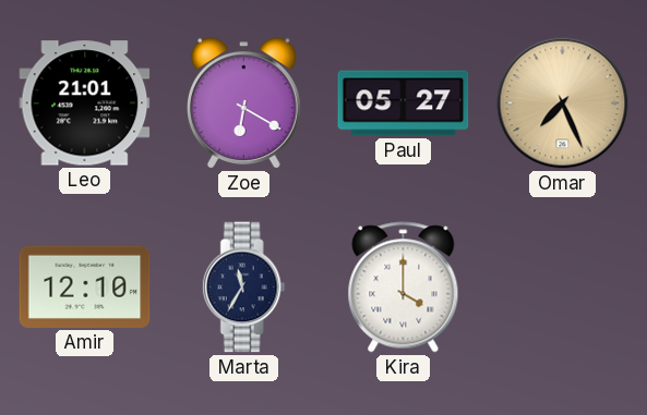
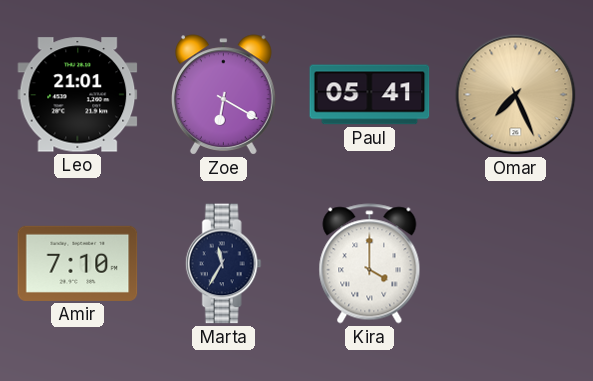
Paul: 05:27 -> 05:41 (370, 95)
Amir: 12:10 -> 7:10 (78, 263)
